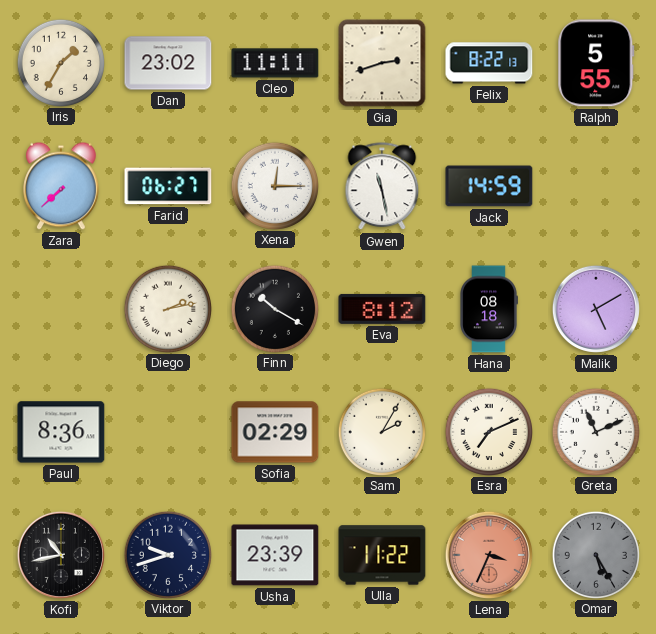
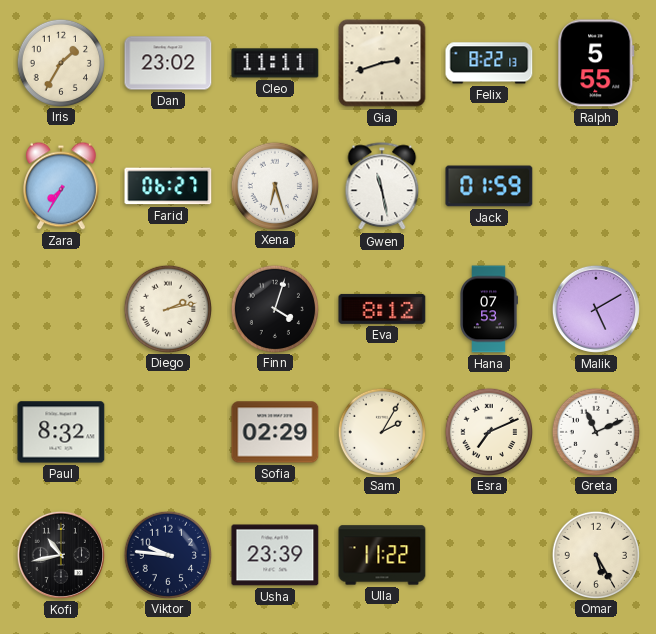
Zara: 7:38 -> 7:35 (62, 186)
Xena: 12:15 -> 6:27 (274, 185)
Jack: 14:59 -> 01:59 (489, 186)
Finn: 10:20 -> 4:03 (274, 308)
Hana: 08:18 -> 07:53 (489, 309)
Paul: 8:36 -> 8:32 (61, 432)
Viktor: 9:42 -> 9:46 (167, 554)
Lena: 3:34 -> none (489, 555)
Omar dial: grey -> cream (595, 554)
